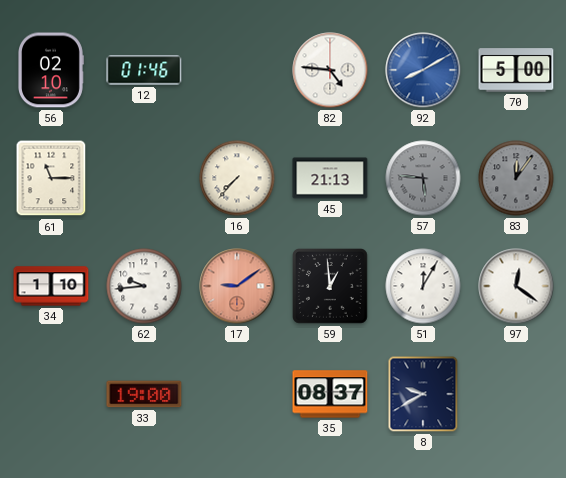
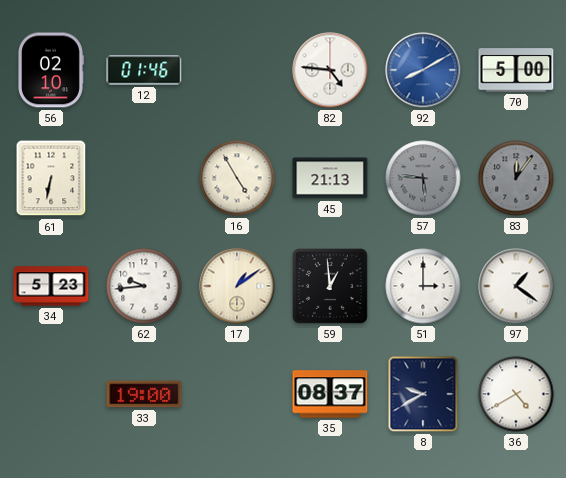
61: 11:15 -> 6:32 (51, 178)
16: 7:37 -> 4:55 (237, 178)
34: 1:10 -> 5:23 (51, 286)
17: 9:09 -> 1:09 (237, 286)
17 dial: salmon -> cream (237, 286)
51: 12:05 -> 3:00 (423, 286)
97: 12:21 -> 1:21 (516, 286)
36: none -> 4:40 (516, 394)
